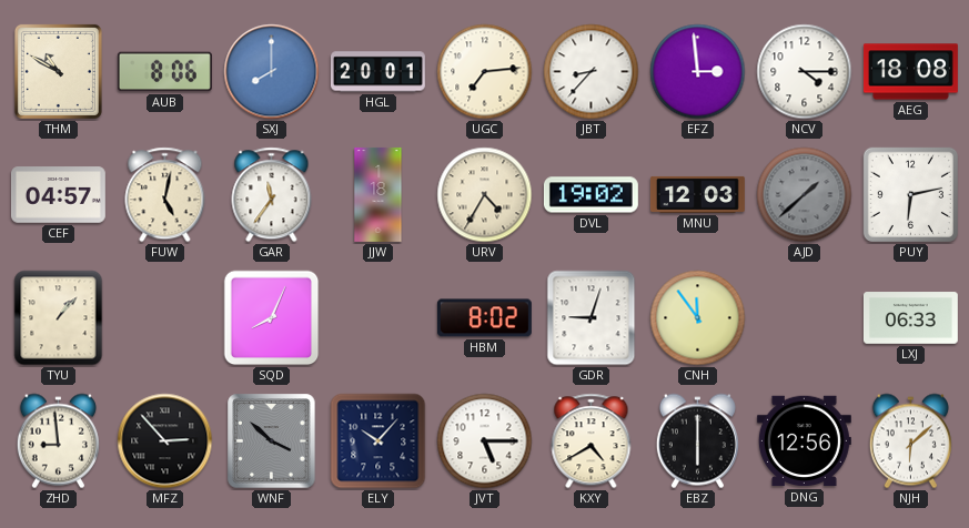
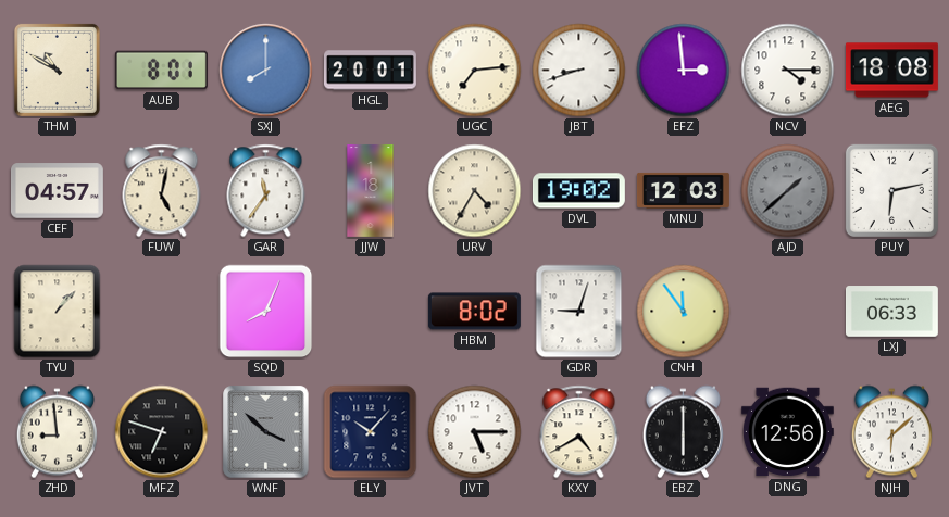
AUB: 8:06 -> 8:01 (161, 71)
JBT: 8:37 -> 8:42 (579, 71)
MFZ: 2:53 -> 6:48 (162, 432)
